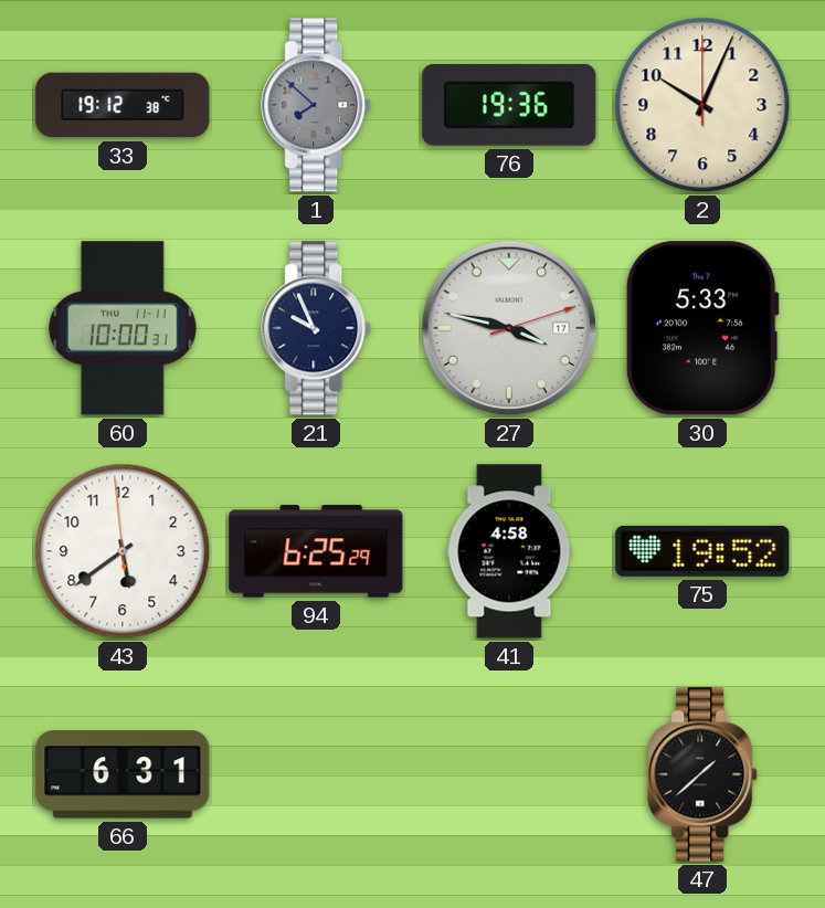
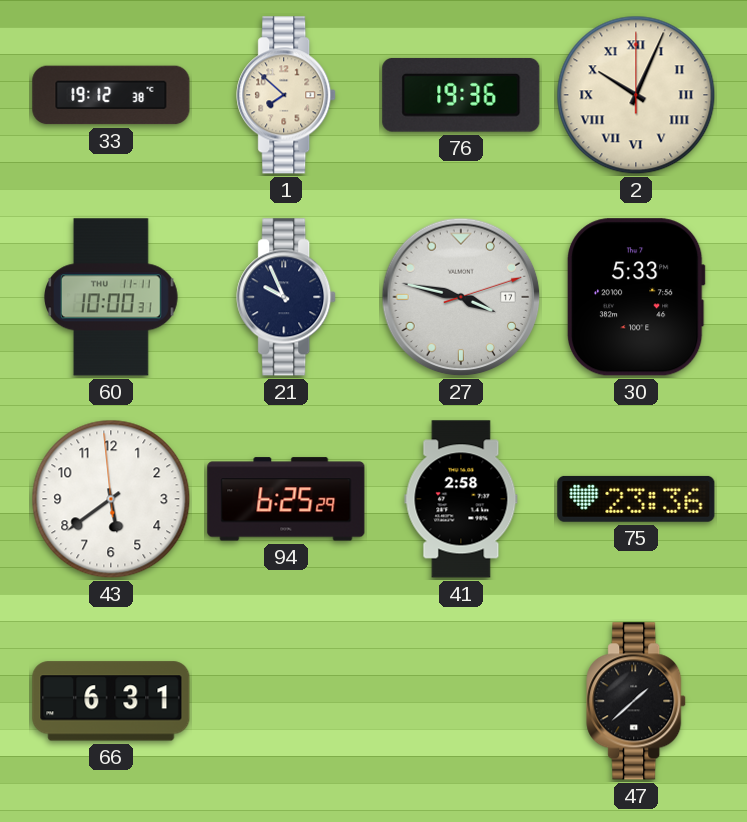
1 dial: grey -> cream (287, 95)
2 numerals: Arabic -> Roman (636, 95)
41: 4:58 -> 2:58 (461, 499)
75: 19:52 -> 23:36 (636, 499)
